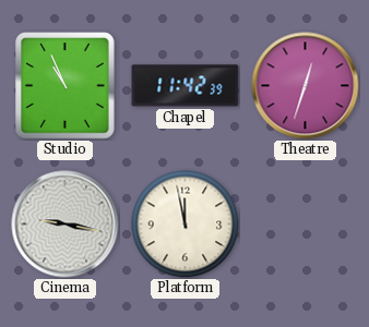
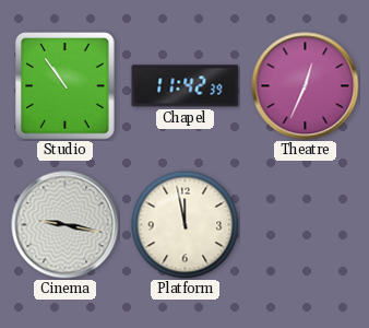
Studio: 10:56 -> 10:54 (66, 86)
Theatre: 12:33 -> 12:34 (306, 86)
